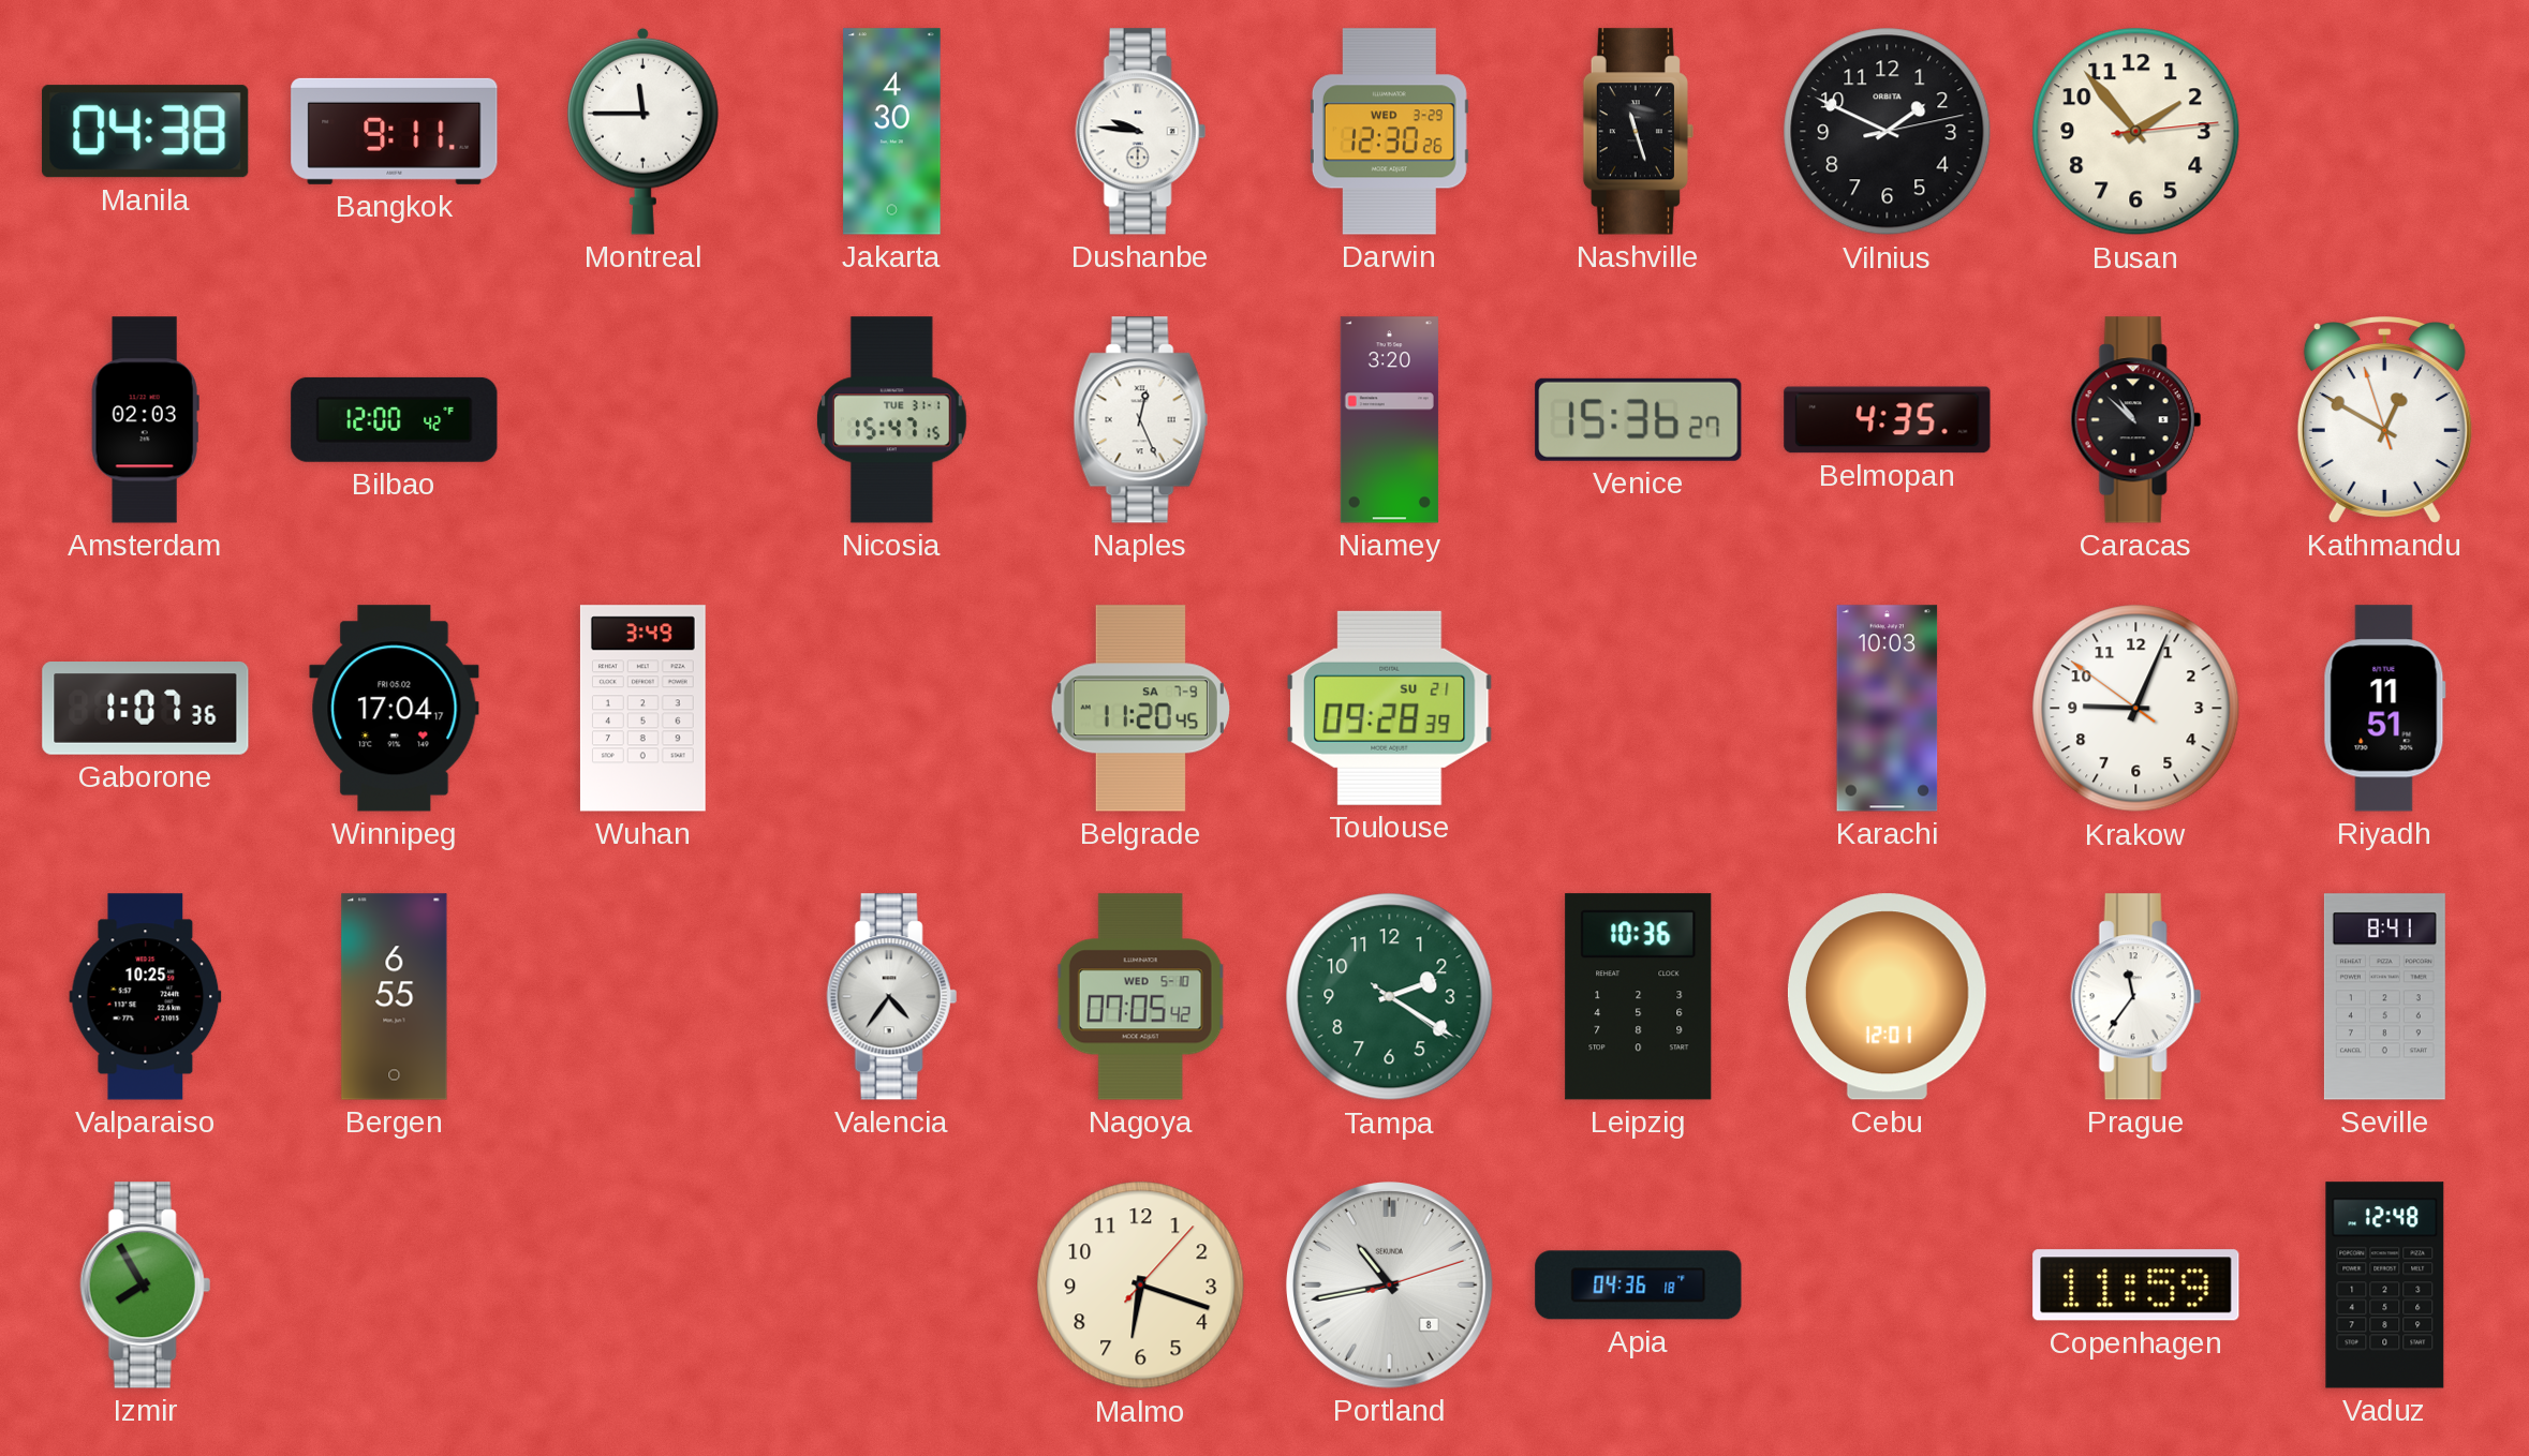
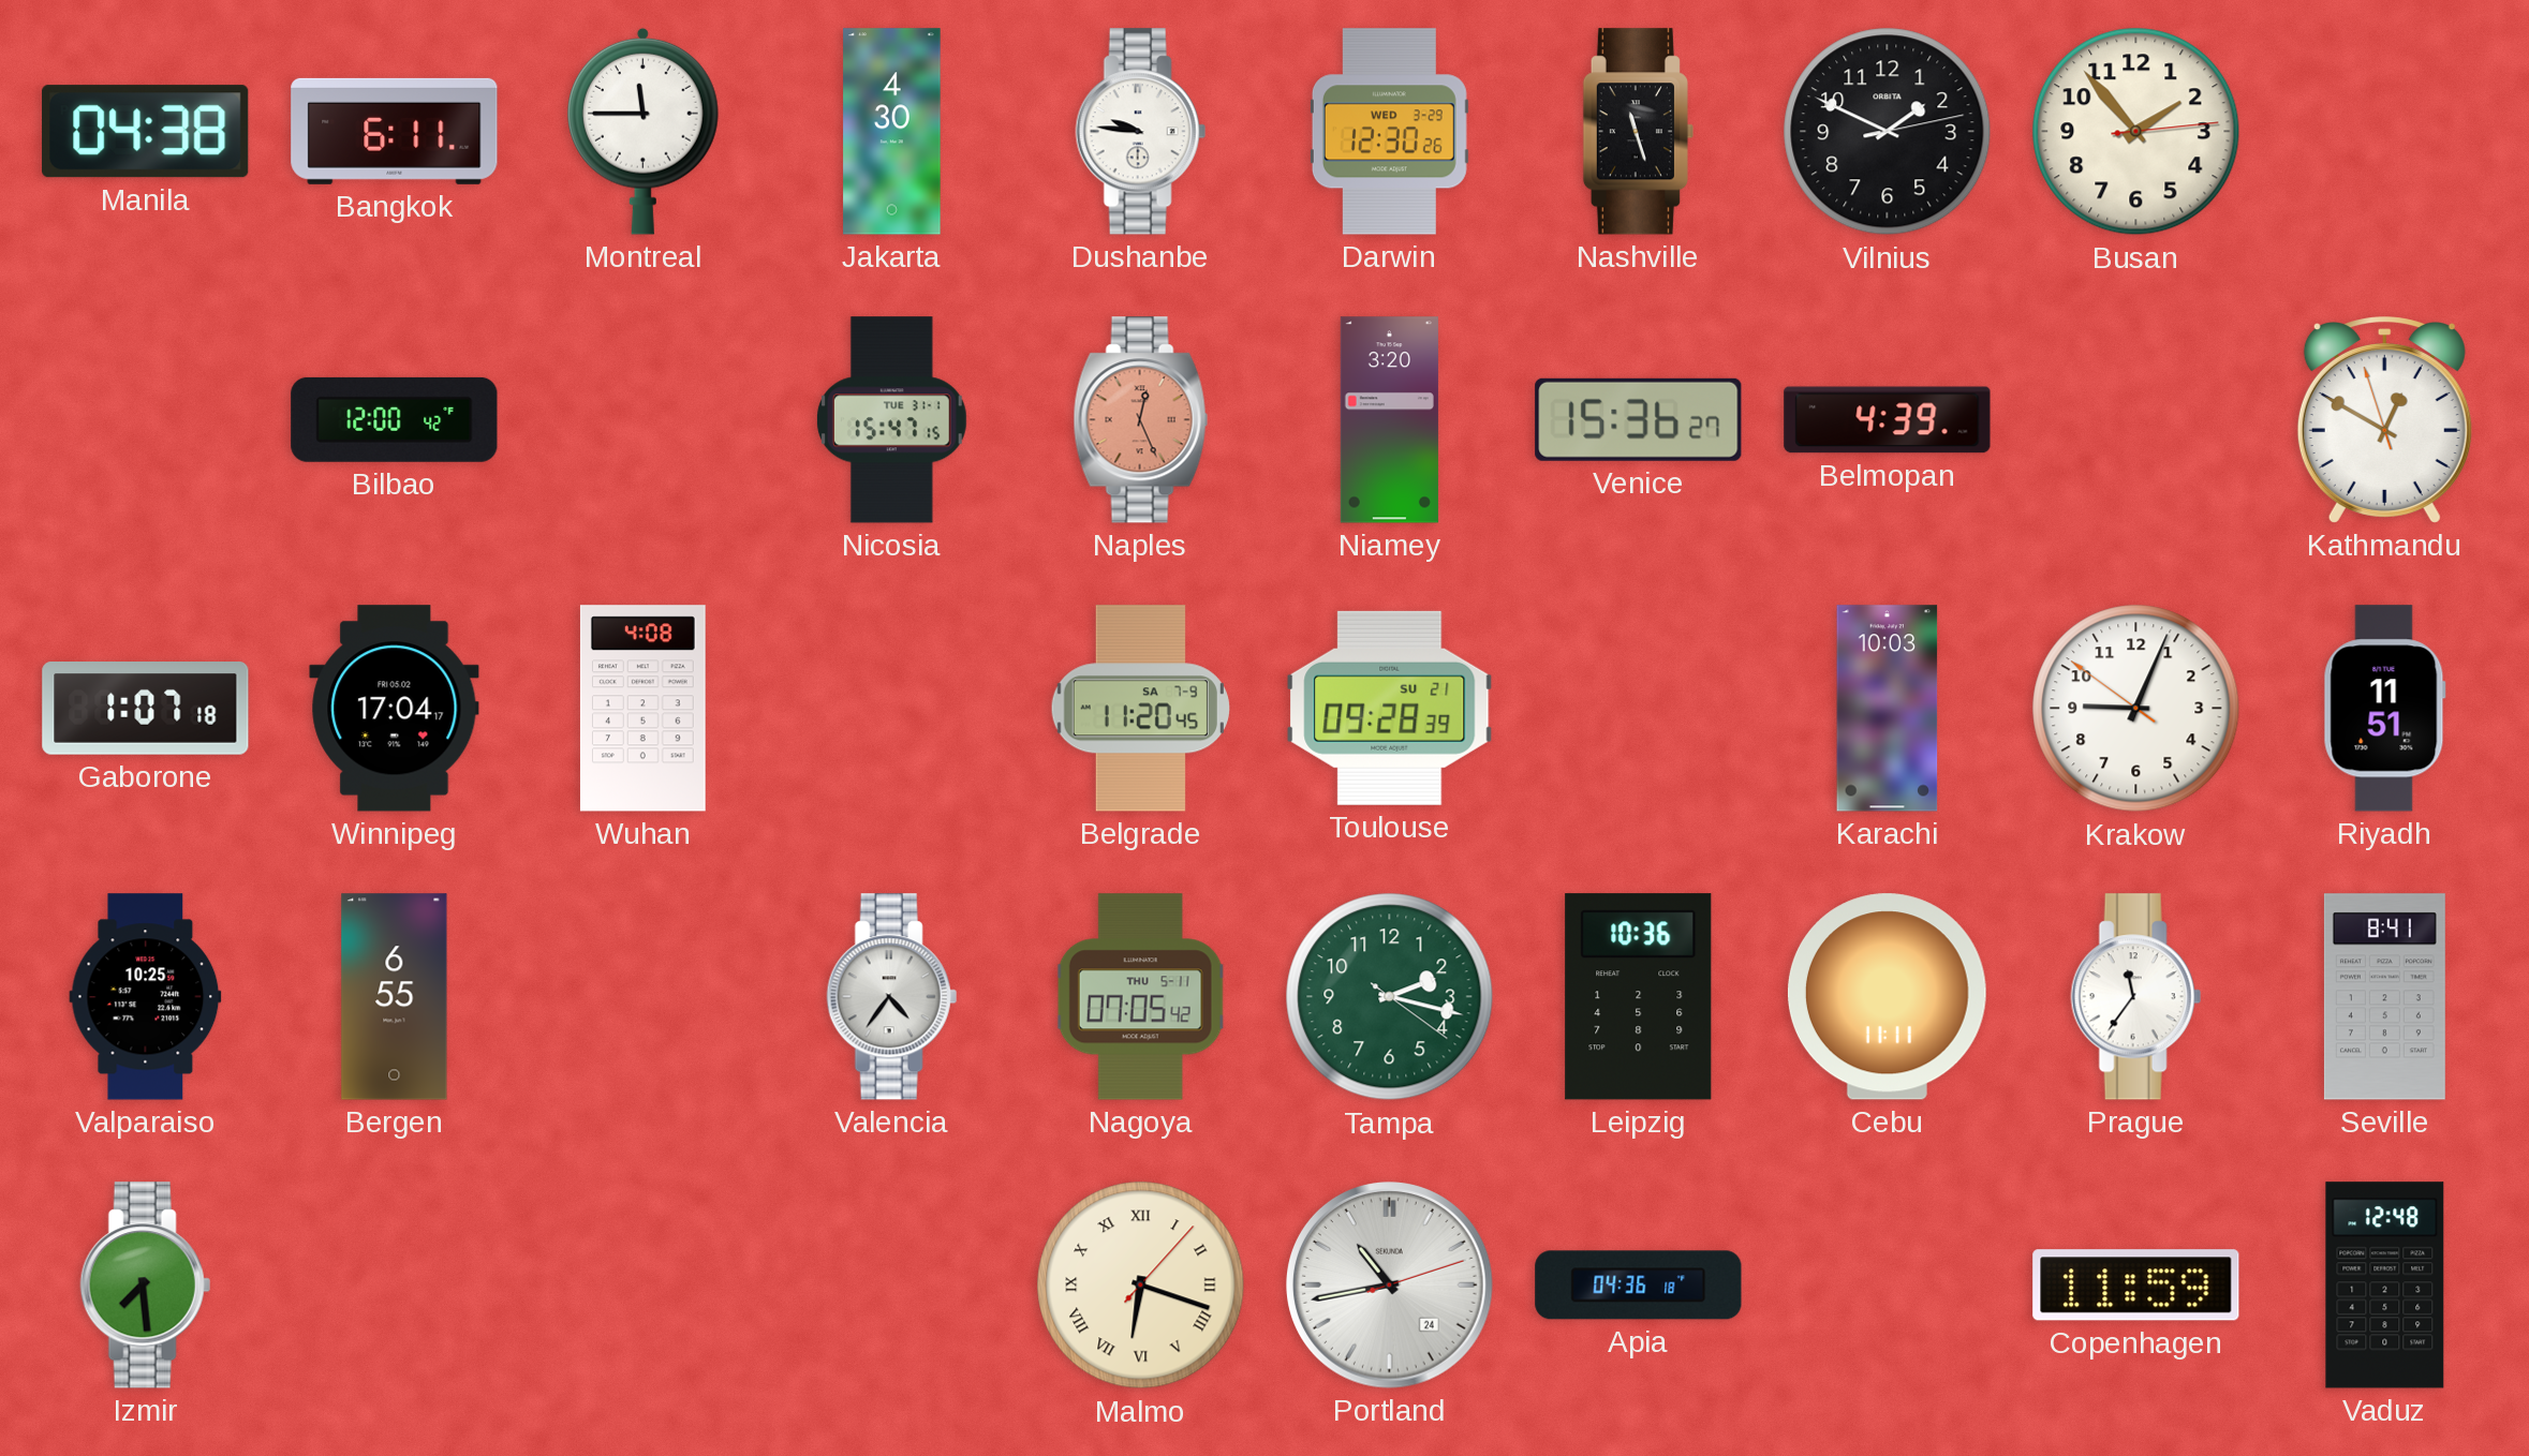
Bangkok: 9:11 -> 6:11 (395, 131)
Amsterdam: 02:03 -> none (145, 420)
Naples dial: white -> salmon (1140, 420)
Belmopan: 4:35 -> 4:39 (1888, 420)
Caracas: 10:52 -> none (2135, 420)
Gaborone: 1:07:36 -> 1:07:18 (146, 709)
Wuhan: 3:49 -> 4:08 (642, 709)
Nagoya date: WED 5-10 -> THU 5-11 (1140, 997)
Tampa: 2:20 -> 2:17 (1390, 997)
Cebu: 12:01 -> 11:11 (1887, 997)
Izmir: 7:55 -> 7:29 (145, 1286)
Malmo numerals: Arabic -> Roman (1141, 1286)
Portland date: 8 -> 24 (1390, 1286)
